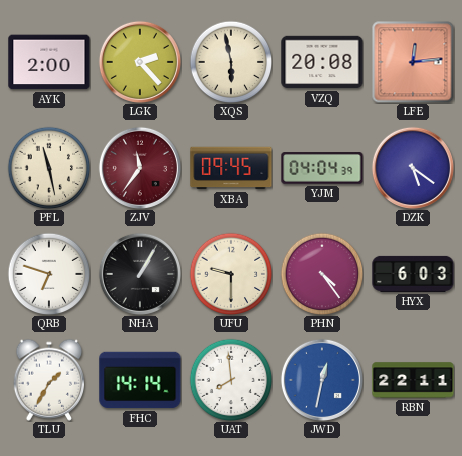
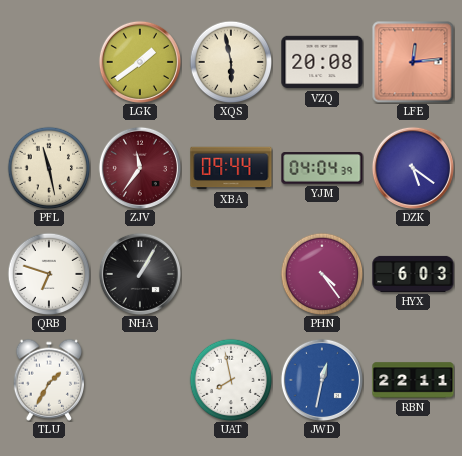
AYK: 2:00 -> none (49, 62)
LGK: 2:23 -> 1:39 (140, 62)
XBA: 09:45 -> 09:44 (231, 168)
UFU: 9:30 -> none (231, 274)
FHC: 14:14 -> none (140, 380)
UAT: 7:59 -> 7:58 (231, 380)
